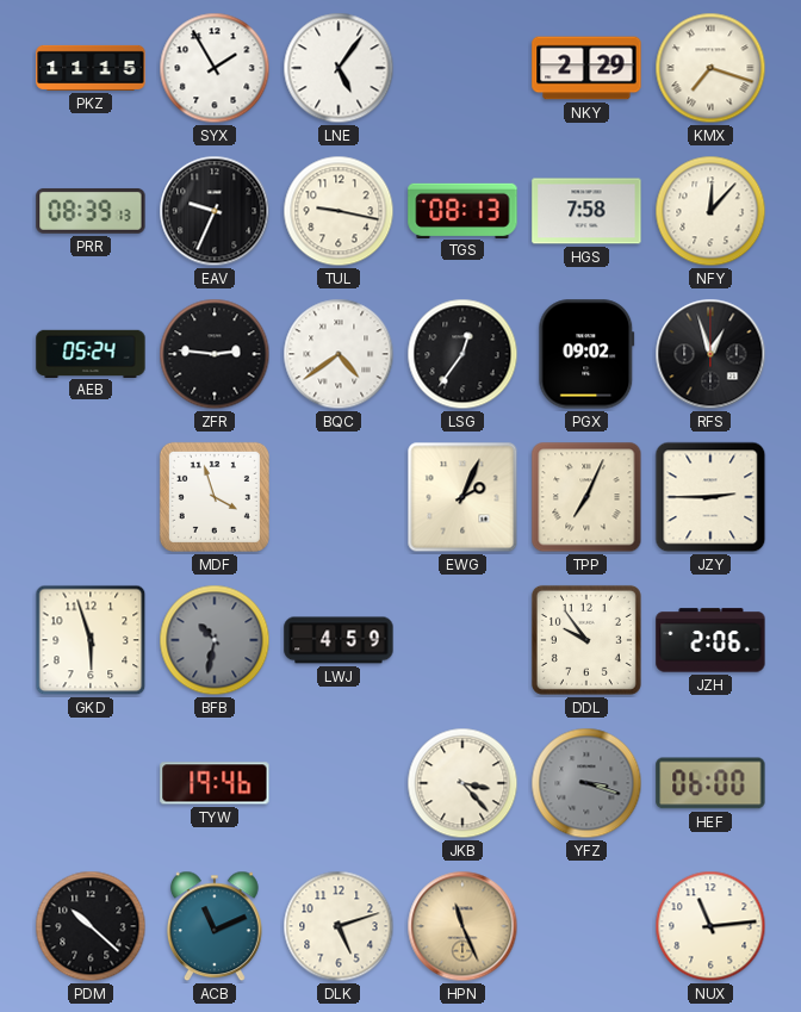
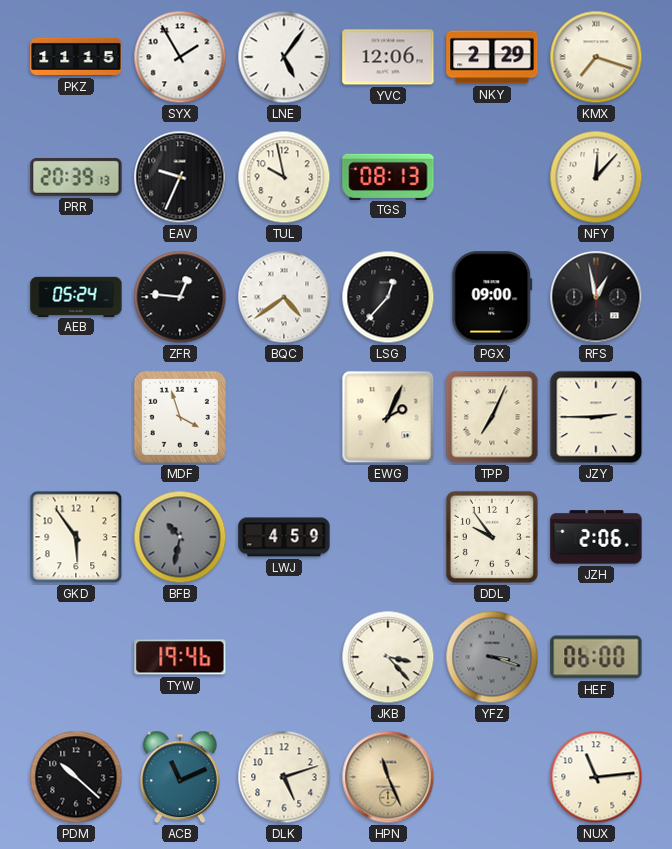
YVC: none -> 12:06 (388, 57)
PRR: 08:39 -> 20:39 (76, 177)
TUL: 9:17 -> 9:58 (284, 177)
HGS: 7:58 -> none (586, 211)
ZFR: 2:46 -> 12:46 (180, 297)
LSG: 12:36 -> 12:37 (388, 297)
PGX: 09:02 -> 09:00 (492, 297)
RFS: 12:57 -> 12:58 (596, 297)
GKD: 5:57 -> 5:54 (76, 537)
